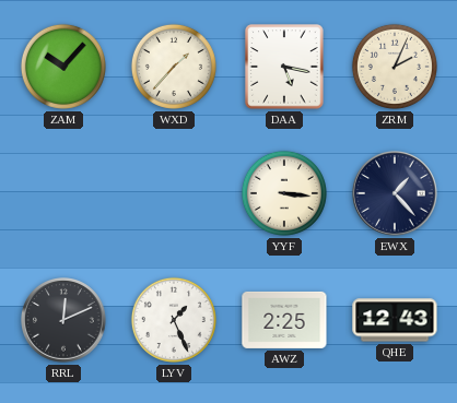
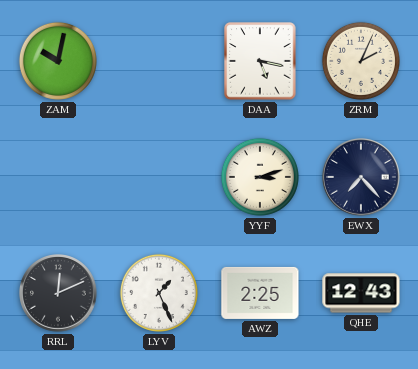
ZAM: 10:07 -> 10:02 (58, 61)
WXD: 1:37 -> none (174, 67)
YYF: 3:16 -> 3:12 (260, 177)
EWX: 1:23 -> 7:23 (362, 178)
